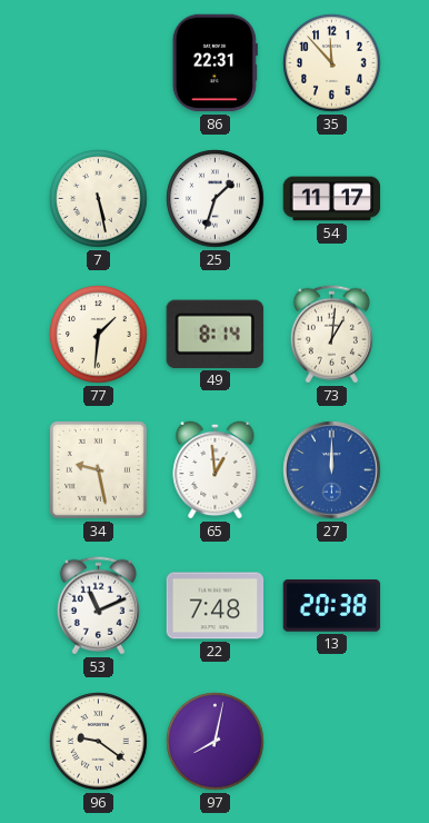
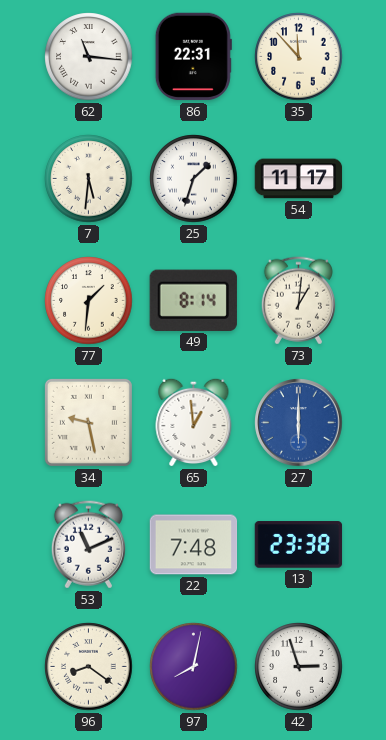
62: none -> 11:16 (89, 57)
7: 5:28 -> 5:31 (89, 179)
27: 12:00 -> 6:00 (299, 423)
13: 20:38 -> 23:38 (299, 545)
96: 9:21 -> 8:21 (89, 667)
42: none -> 2:57 (299, 667)
